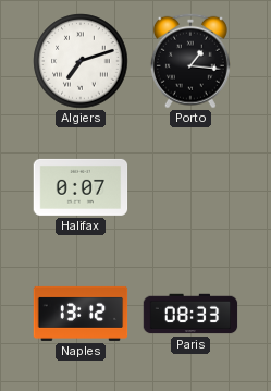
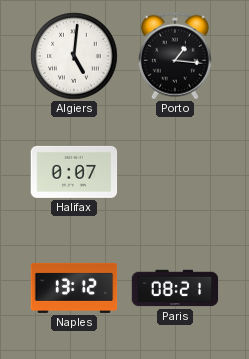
Algiers: 7:12 -> 5:01 (74, 56)
Paris: 08:33 -> 08:21 (175, 288)
